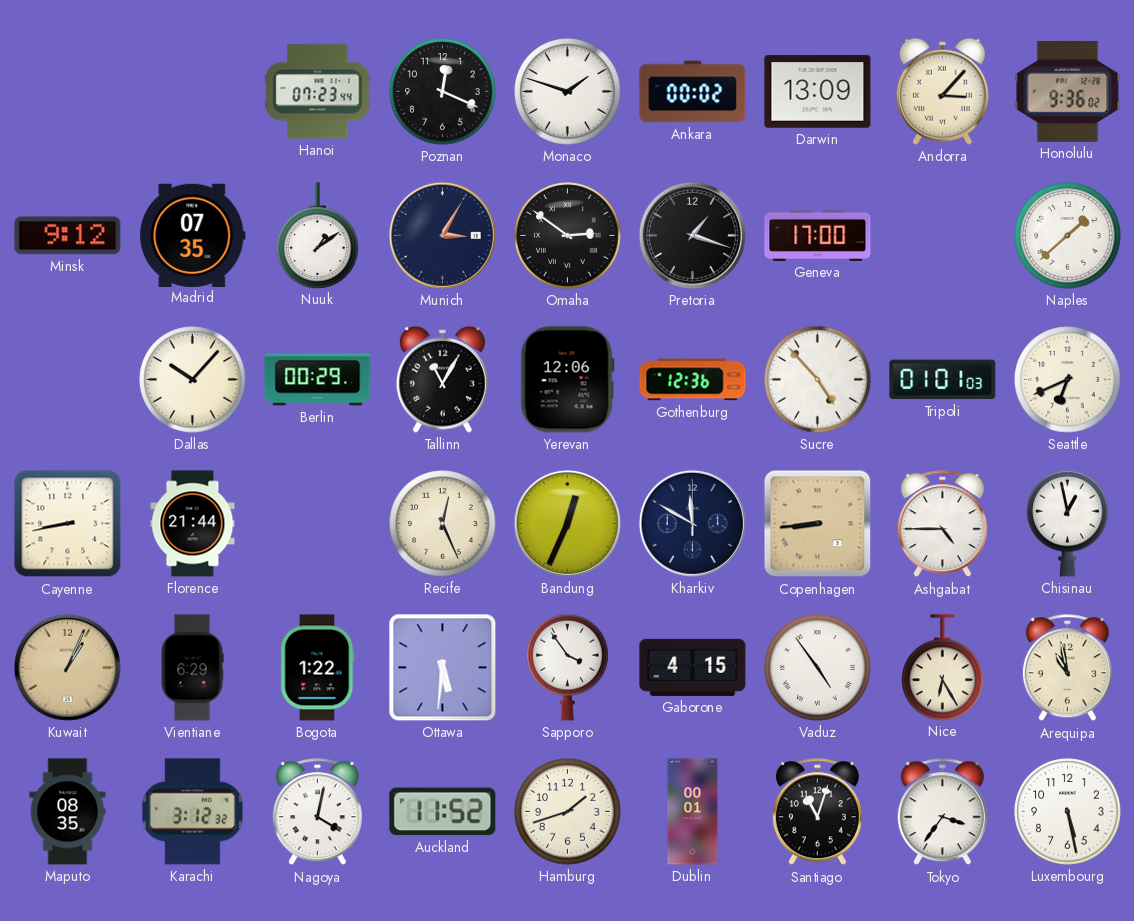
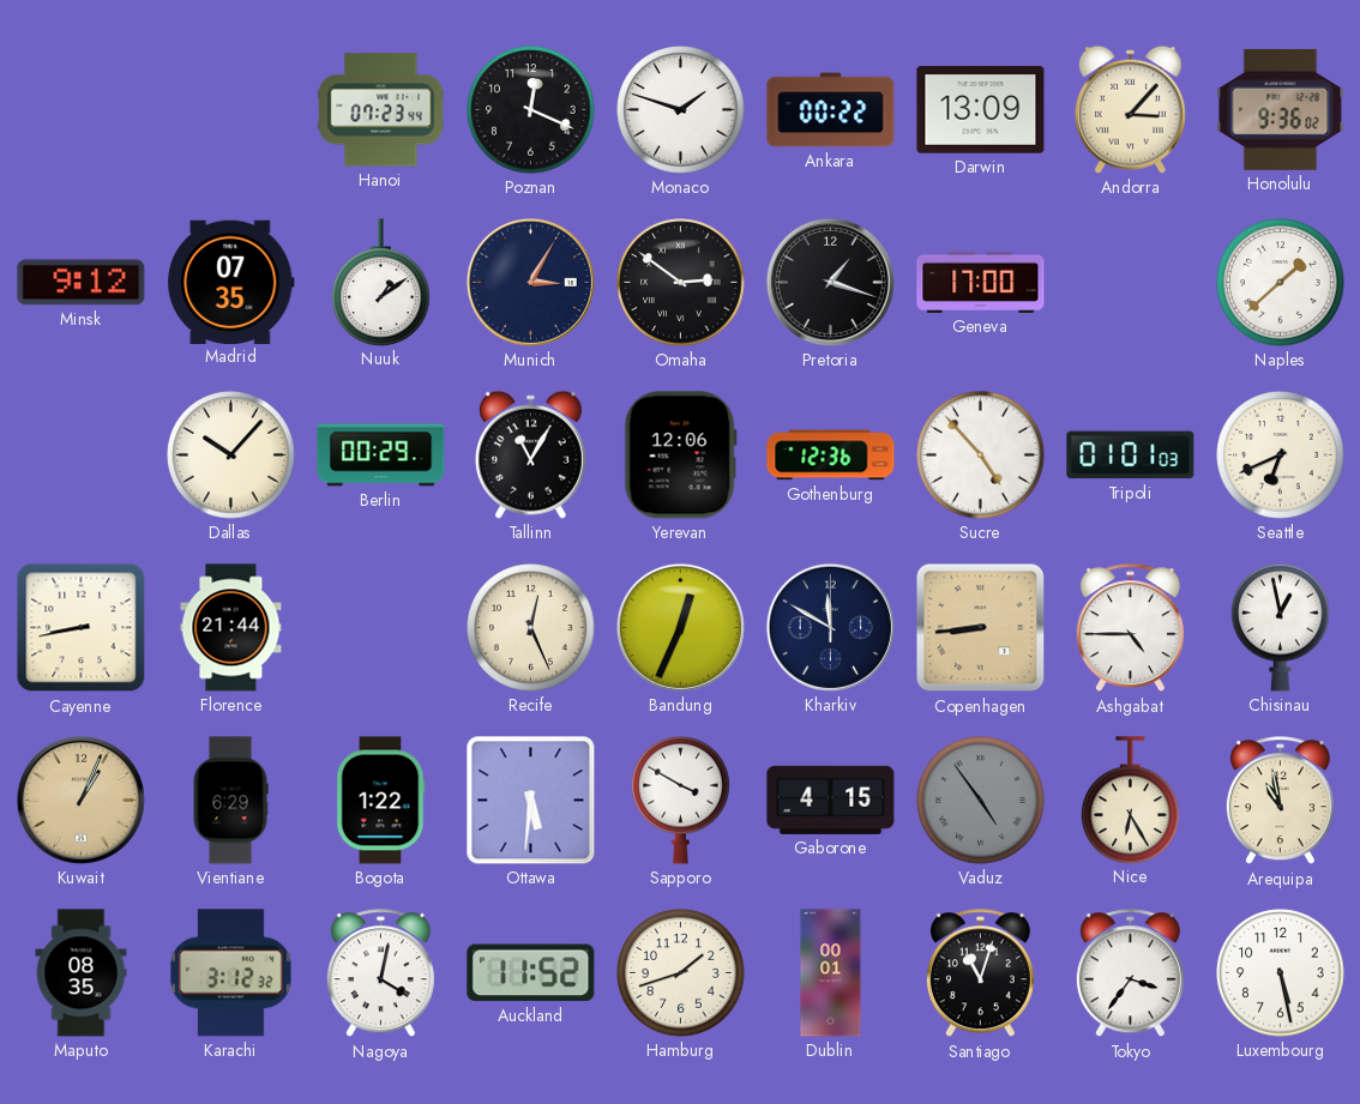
Ankara: 00:02 -> 00:22 (831, 110)
Sapporo: 3:54 -> 3:50 (681, 800)
Vaduz dial: white -> grey (981, 801)
